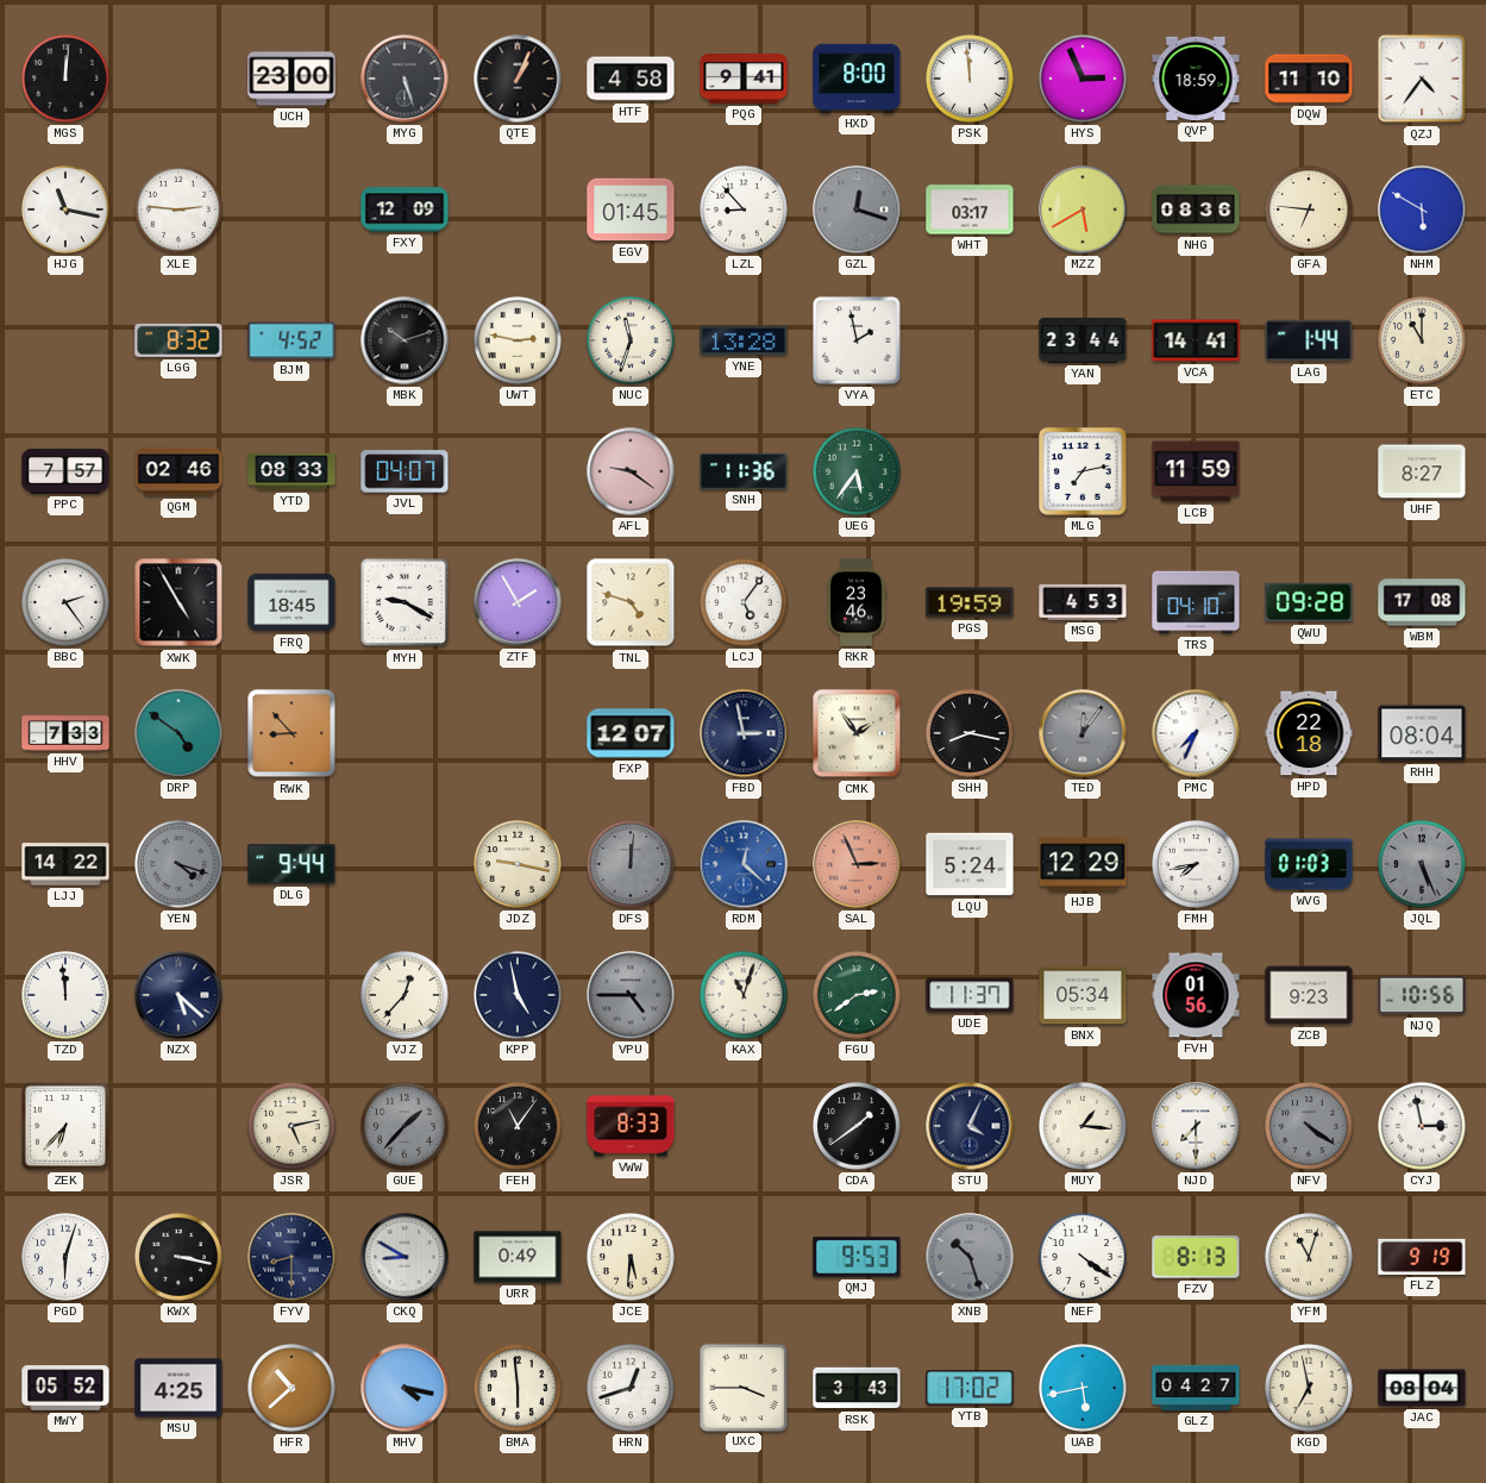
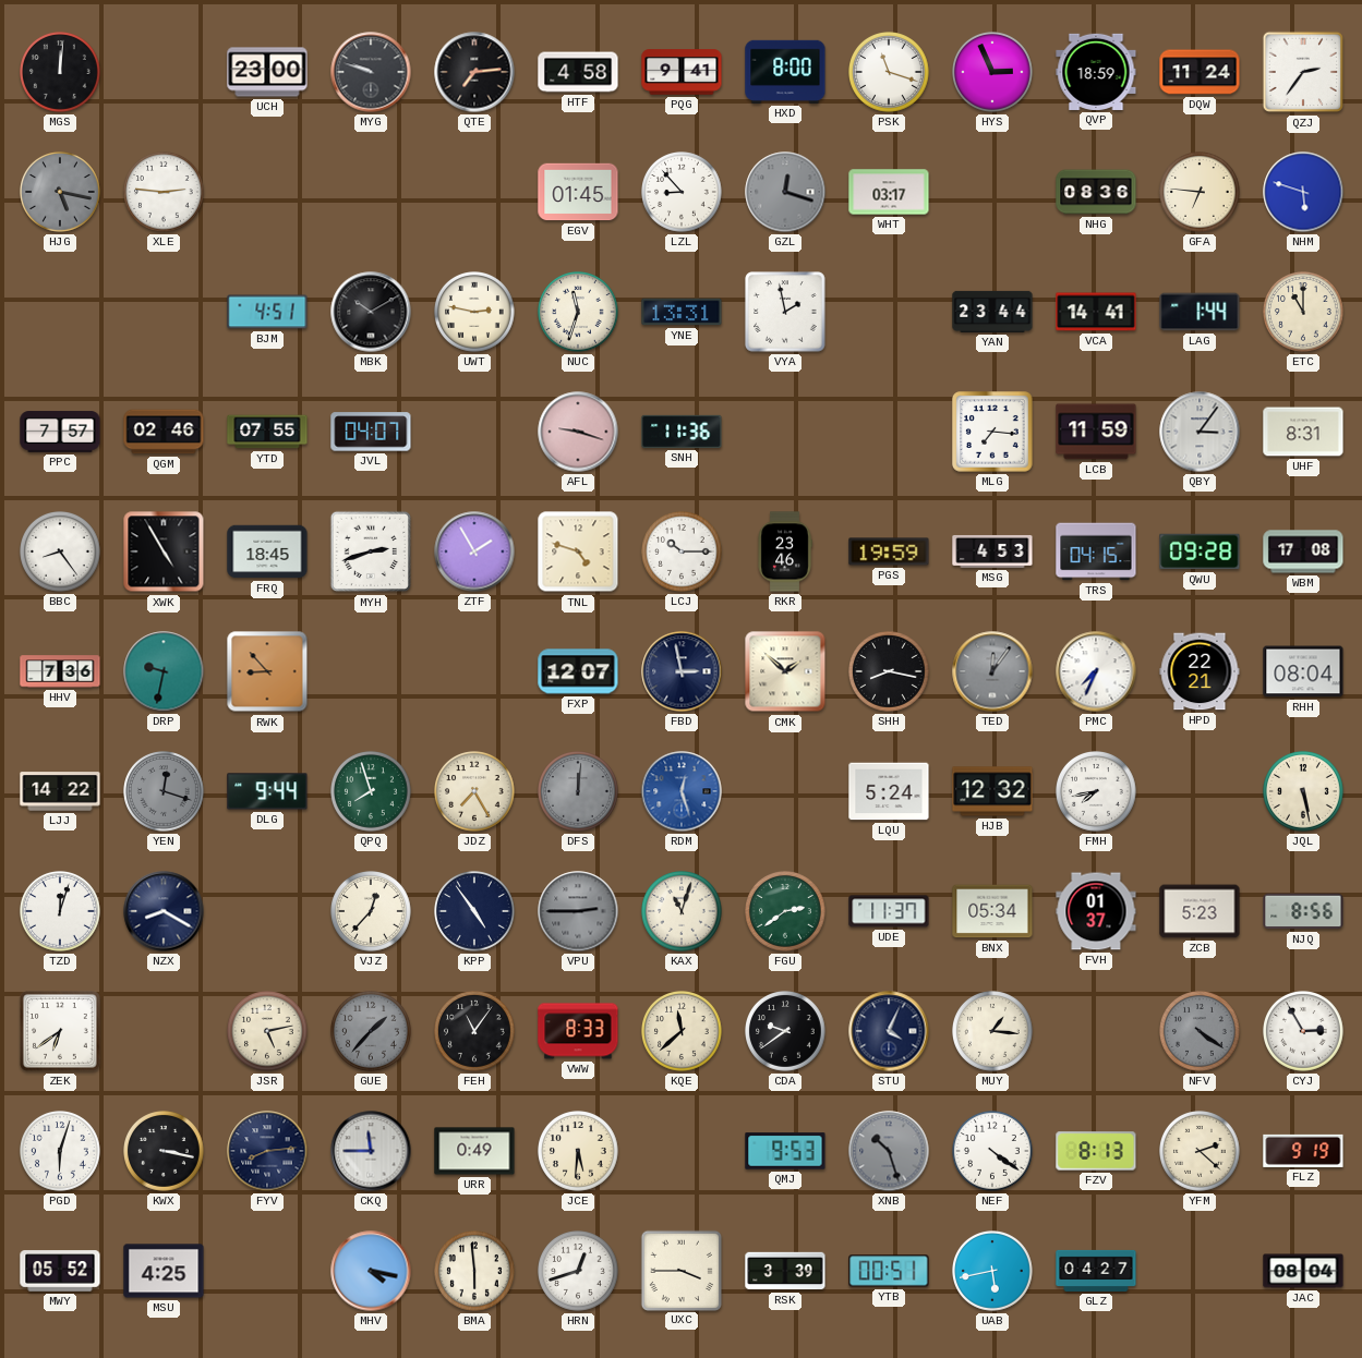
MYG: 5:27 -> 9:48 (371, 72)
QTE: 1:04 -> 7:14 (474, 72)
PSK: 11:59 -> 11:18 (890, 73)
DQW: 11:10 -> 11:24 (1200, 72)
QZJ: 4:36 -> 2:36 (1303, 72)
HJG: 11:17 -> 5:17 (61, 193)
HJG dial: white -> grey (61, 193)
FXY: 12:09 -> none (405, 209)
MZZ: 5:40 -> none (1083, 209)
NHM: 5:50 -> 5:48 (1303, 192)
LGG: 8:32 -> none (178, 340)
BJM: 4:52 -> 4:51 (267, 312)
MBK: 10:12 -> 10:10 (371, 312)
YNE: 13:28 -> 13:31 (682, 312)
YTD: 08:33 -> 07:55 (267, 432)
AFL: 9:21 -> 9:18 (578, 432)
UEG: 5:36 -> none (858, 473)
MLG: 7:13 -> 7:16 (992, 432)
QBY: none -> 3:06 (1200, 432)
UHF: 8:27 -> 8:31 (1303, 432)
BBC: 2:24 -> 8:24 (61, 553)
MYH: 9:20 -> 2:42 (371, 551)
LCJ: 5:06 -> 10:15 (683, 553)
TRS: 04:10 -> 04:15 (1096, 551)
HHV: 7:33 -> 7:36 (60, 671)
DRP: 4:51 -> 9:32 (164, 671)
CMK: 1:54 -> 1:52 (785, 671)
HPD: 22:18 -> 22:21 (1200, 671)
YEN: 4:18 -> 12:18 (165, 792)
QPQ: none -> 7:57 (372, 792)
JDZ: 9:17 -> 7:25 (475, 792)
RDM: 12:22 -> 12:27 (682, 791)
SAL: 2:56 -> none (857, 864)
HJB: 12:29 -> 12:32 (992, 791)
WVG: 01:03 -> none (1309, 864)
JQL: 5:26 -> 5:28 (1304, 792)
JQL dial: grey -> cream (1304, 792)
TZD: 11:59 -> 12:03 (61, 912)
NZX: 5:22 -> 8:20 (164, 911)
KPP: 4:58 -> 4:54 (475, 912)
VPU: 4:45 -> 2:45 (578, 911)
FVH: 01:56 -> 01:37 (1096, 911)
ZCB: 9:23 -> 5:23 (1200, 911)
NJQ: 10:56 -> 8:56 (1303, 911)
ZEK: 6:37 -> 6:39 (60, 1031)
KQE: none -> 11:38 (683, 1032)
CDA: 1:39 -> 9:39 (786, 1032)
NJD: 7:30 -> none (1196, 1126)
CYJ: 2:58 -> 2:55 (1304, 1032)
FYV: 8:30 -> 8:14 (267, 1151)
CKQ: 8:50 -> 11:45 (371, 1151)
YFM: 11:03 -> 2:22 (1201, 1152)
HFR: 10:38 -> none (293, 1389)
RSK: 3:43 -> 3:39 (785, 1271)
YTB: 17:02 -> 00:51 (889, 1271)
KGD: 6:58 -> none (1310, 1389)
